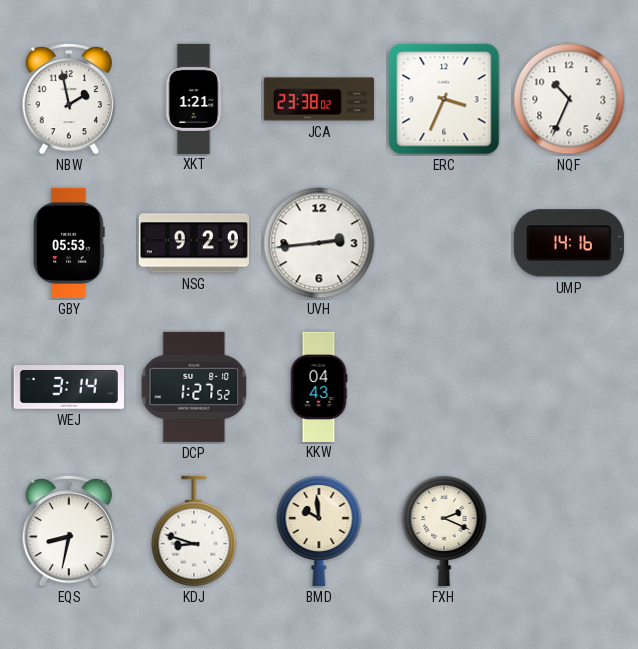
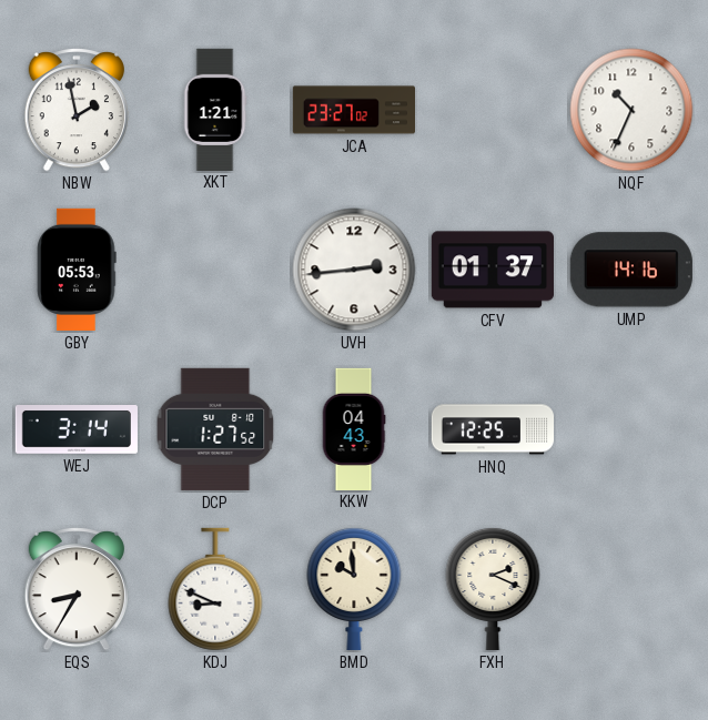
JCA: 23:38 -> 23:27 (353, 110)
ERC: 3:34 -> none (444, 99)
NSG: 9:29 -> none (194, 243)
CFV: none -> 01:37 (493, 270)
HNQ: none -> 12:25 (492, 429)
EQS: 8:32 -> 8:35 (77, 590)
KDJ: 8:48 -> 8:49 (215, 589)
